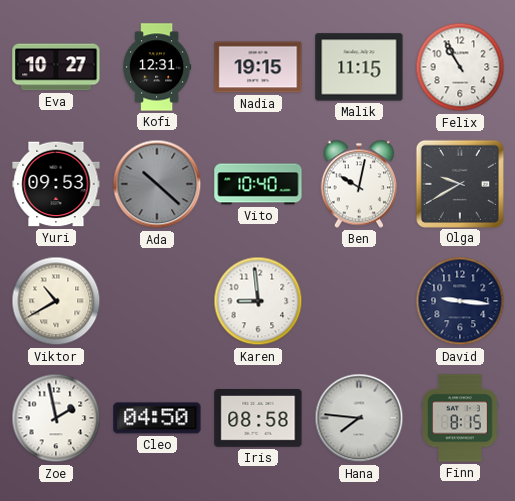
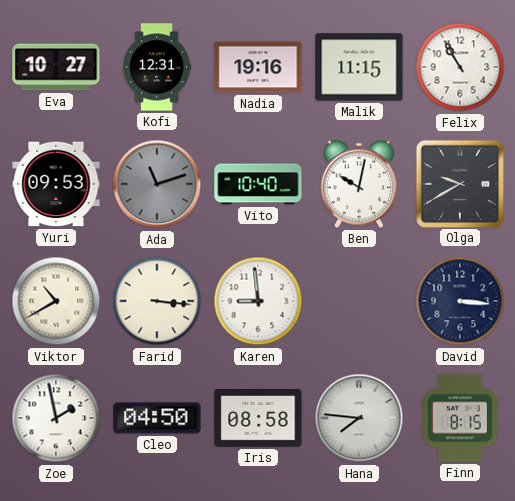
Nadia: 19:15 -> 19:16 (258, 67)
Ada: 10:22 -> 11:12 (157, 184)
Farid: none -> 3:16 (157, 301)
David: 9:16 -> 3:16 (460, 301)
